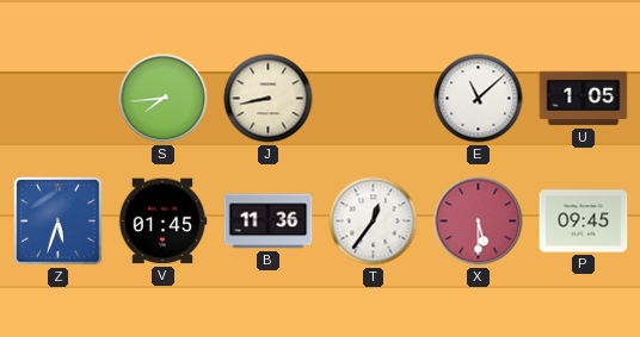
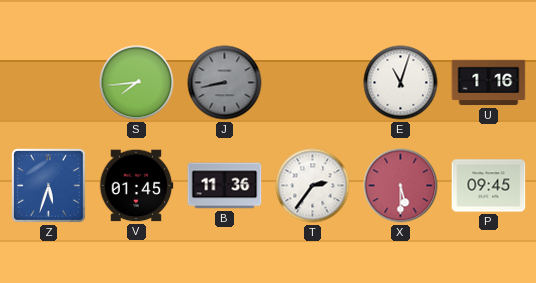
J dial: cream -> grey (225, 83)
E: 11:08 -> 11:03 (401, 83)
U: 1:05 -> 1:16 (489, 83)
T: 12:36 -> 2:36 (313, 186)
